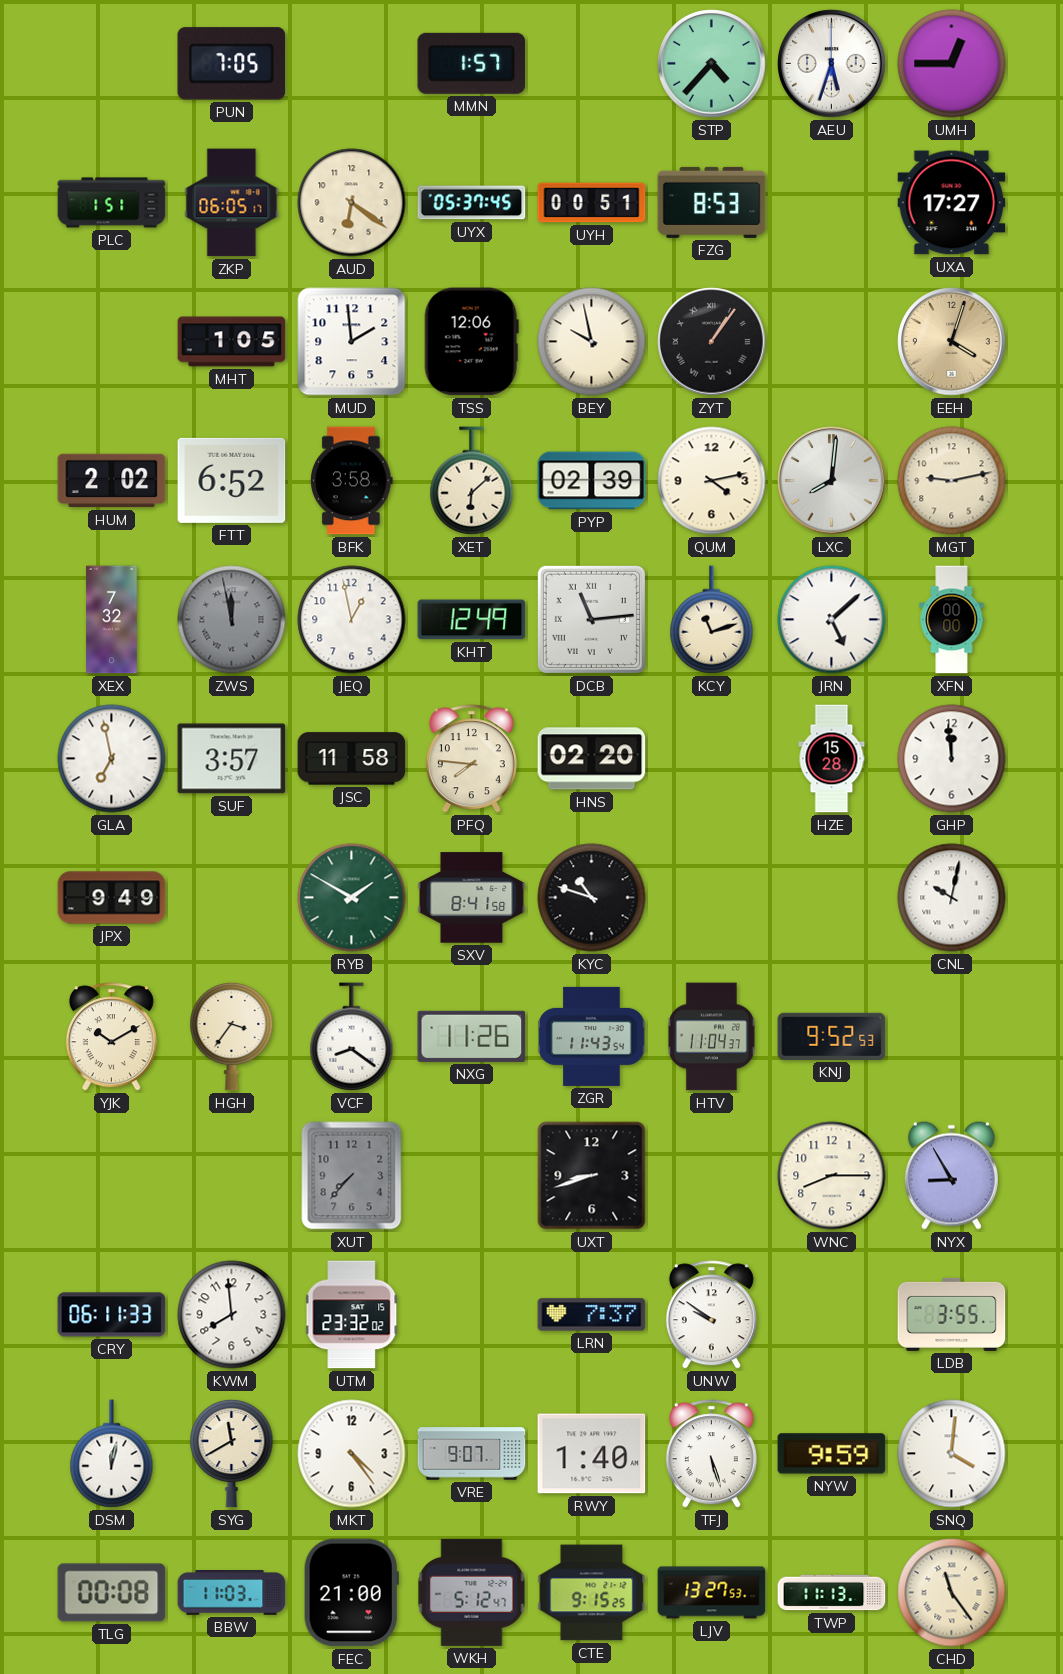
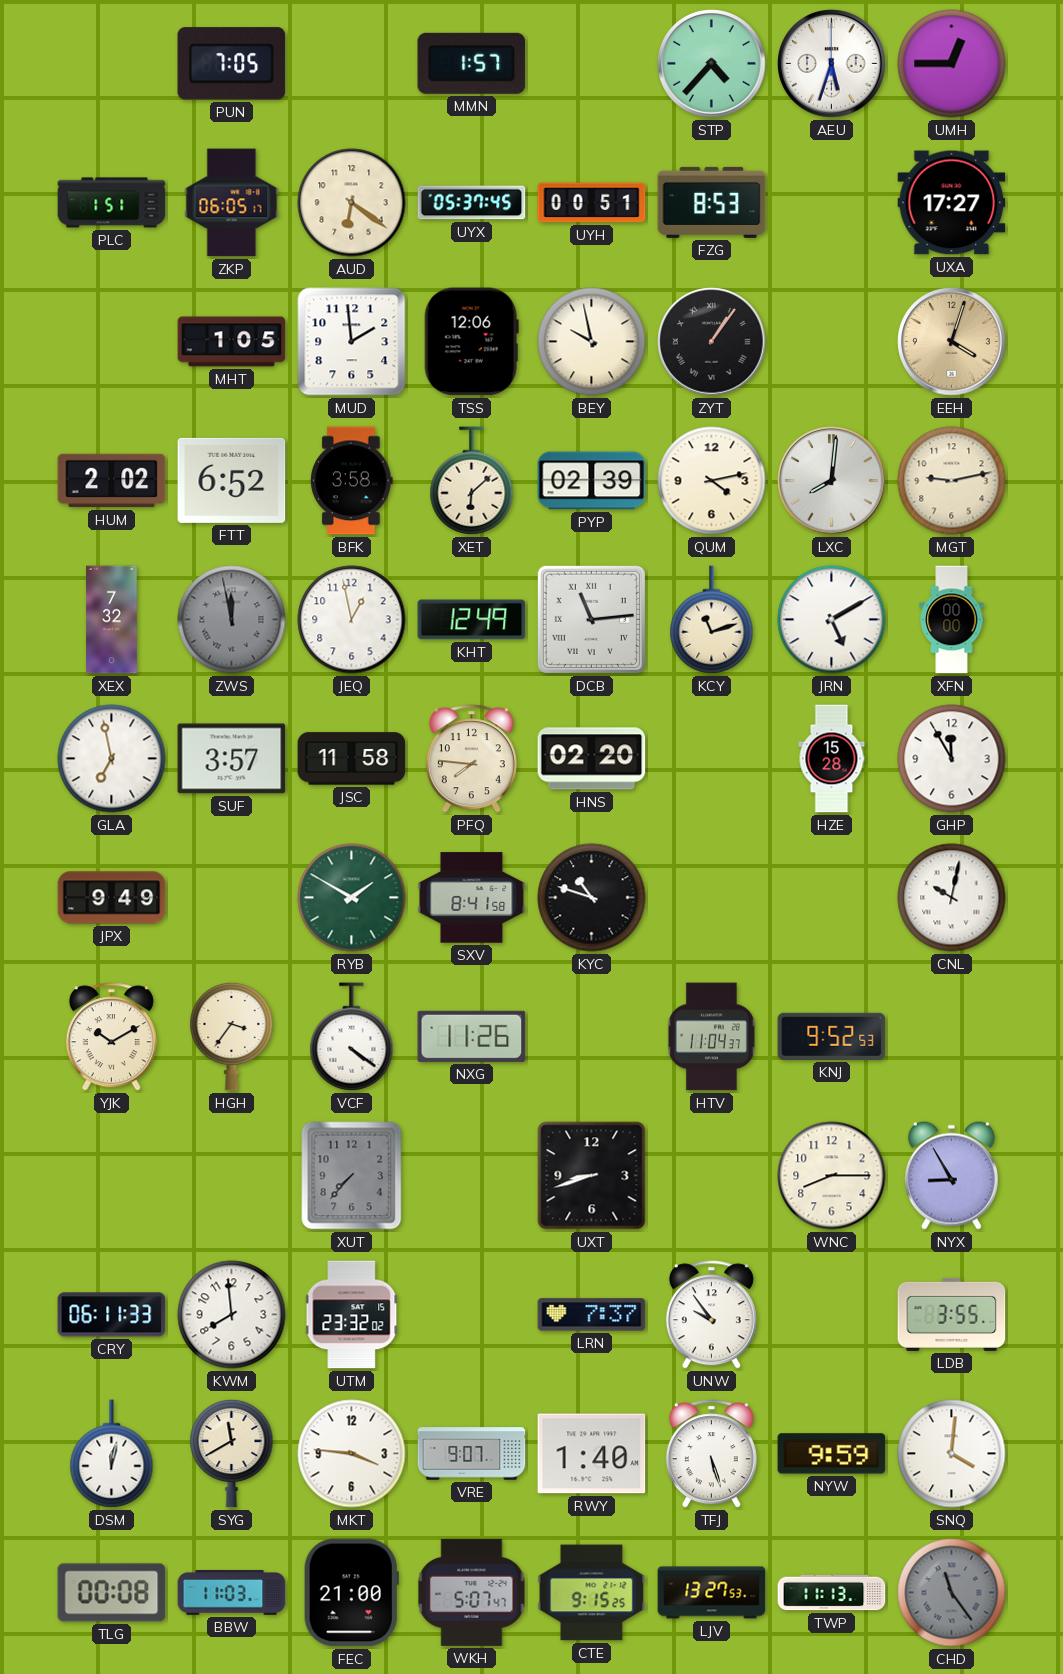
JRN: 5:08 -> 5:10 (832, 620)
GHP: 11:59 -> 11:55 (952, 759)
VCF: 8:21 -> 4:21 (352, 1037)
ZGR: 11:43 -> none (592, 1036)
UNW: 9:51 -> 9:54 (711, 1315)
MKT: 4:24 -> 3:46 (352, 1454)
WKH: 5:12 -> 5:07 (472, 1592)
CHD dial: cream -> grey (952, 1593)
